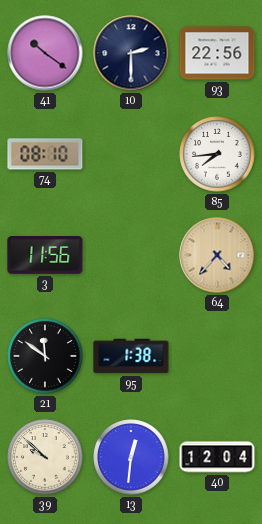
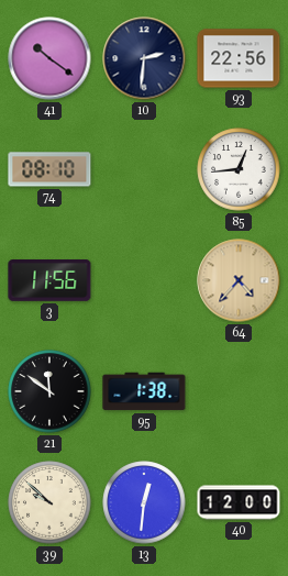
10: 2:30 -> 2:31 (144, 58)
85: 7:44 -> 12:44 (239, 169)
40: 12:04 -> 12:00 (239, 502)
